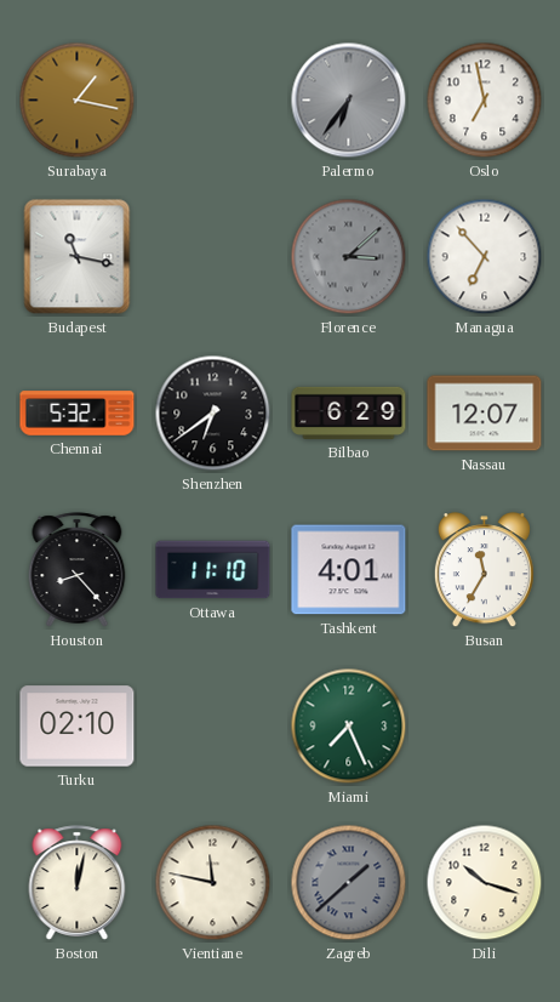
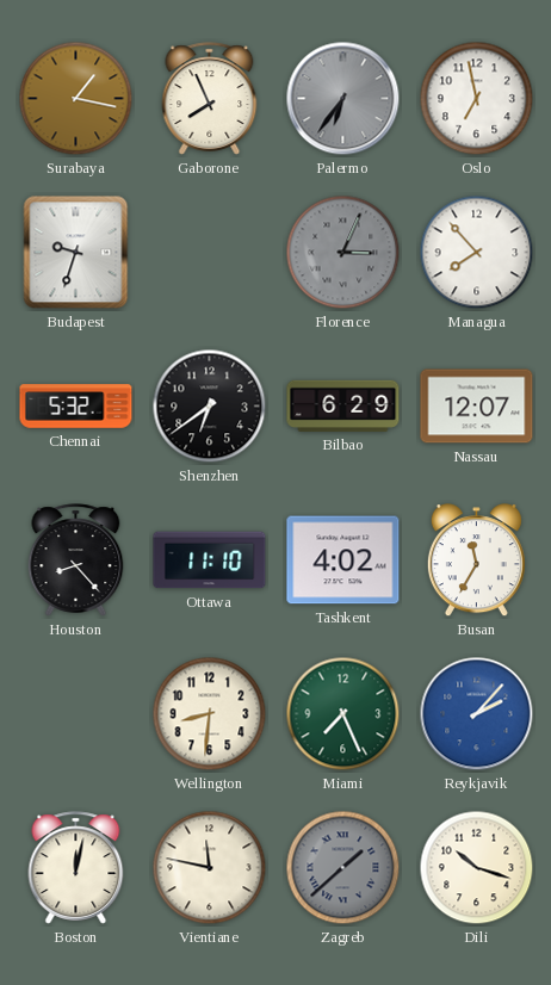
Gaborone: none -> 7:56 (210, 99)
Budapest: 11:17 -> 9:33 (76, 253)
Florence: 3:08 -> 3:04 (343, 253)
Managua: 6:53 -> 7:53 (477, 253)
Tashkent: 4:01 -> 4:02 (343, 560)
Turku: 02:10 -> none (78, 727)
Wellington: none -> 8:31 (210, 714)
Reykjavik: none -> 2:07 (477, 714)
